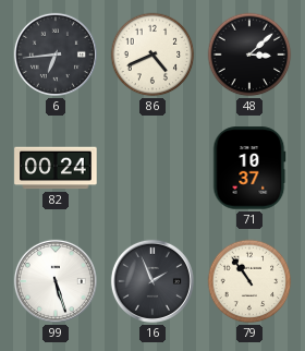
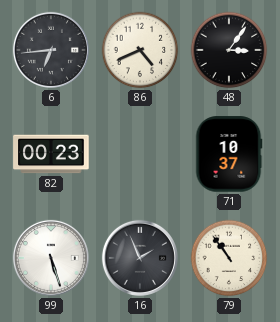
48: 3:08 -> 3:06 (229, 50)
82: 00:24 -> 00:23 (51, 154)
